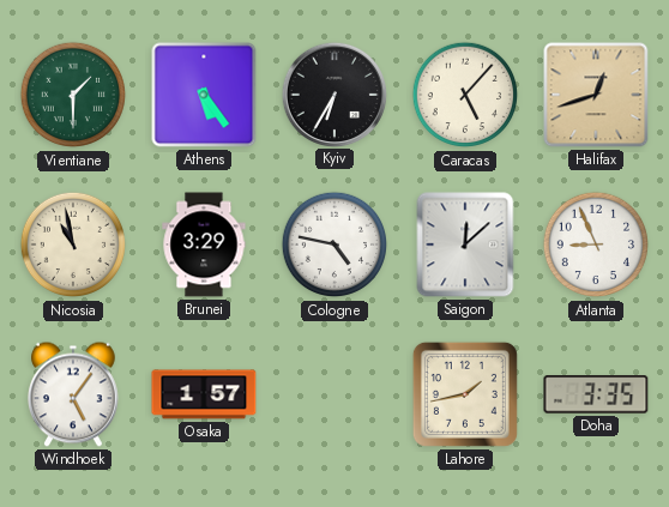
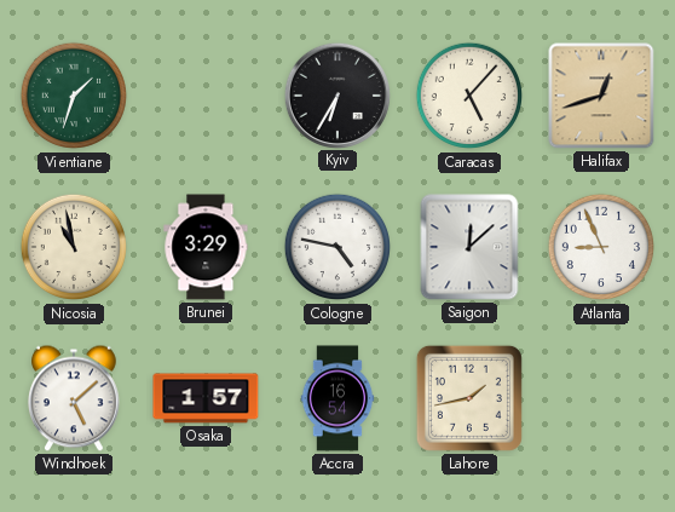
Vientiane: 1:30 -> 1:33 (74, 96)
Athens: 5:24 -> none (204, 95)
Windhoek: 5:06 -> 5:08 (75, 398)
Accra: none -> 16:54 (337, 398)
Doha: 3:35 -> none (596, 394)
